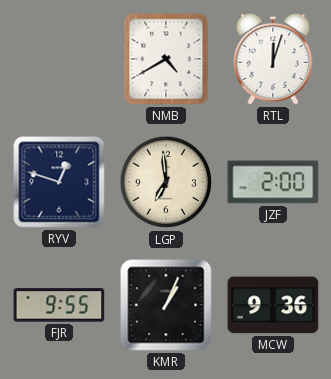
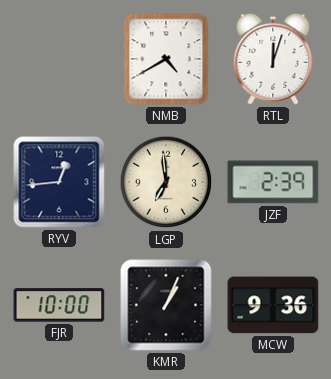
RYV: 12:48 -> 12:44 (59, 182)
JZF: 2:00 -> 2:39 (273, 182)
FJR: 9:55 -> 10:00 (59, 305)
